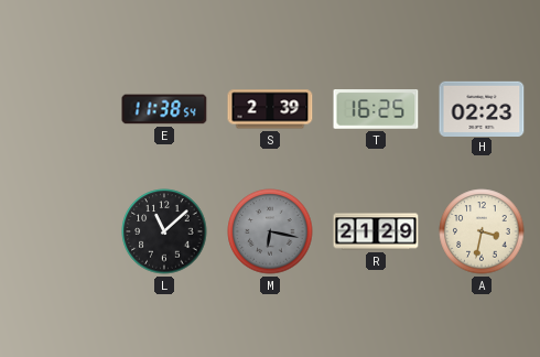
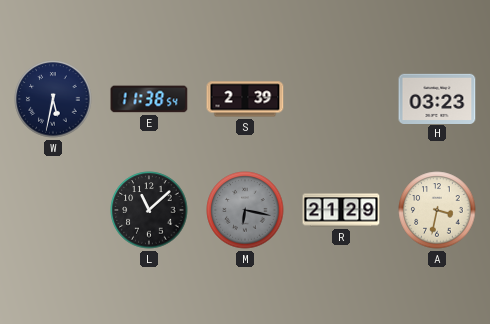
W: none -> 5:32 (53, 99)
T: 16:25 -> none (376, 109)
H: 02:23 -> 03:23 (437, 98)
